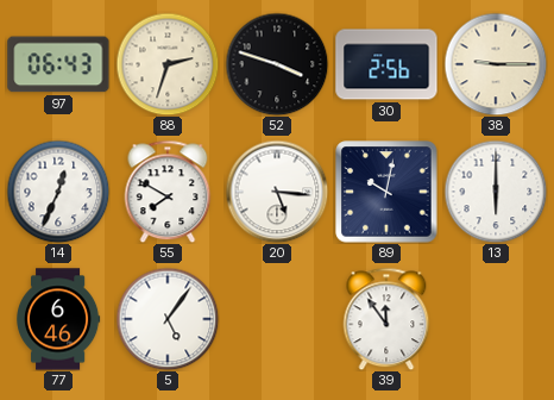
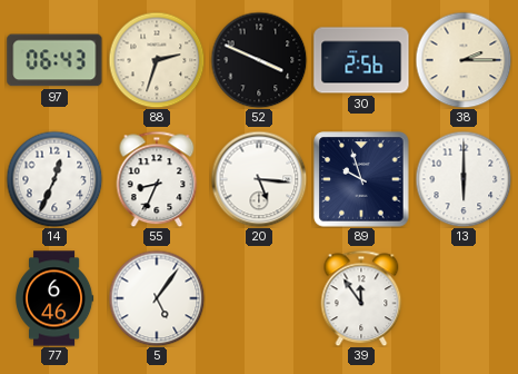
52: 3:48 -> 3:49 (259, 60)
38: 9:15 -> 2:15 (464, 60)
55: 7:50 -> 8:34 (157, 179)
89: 10:02 -> 9:57 (361, 179)
